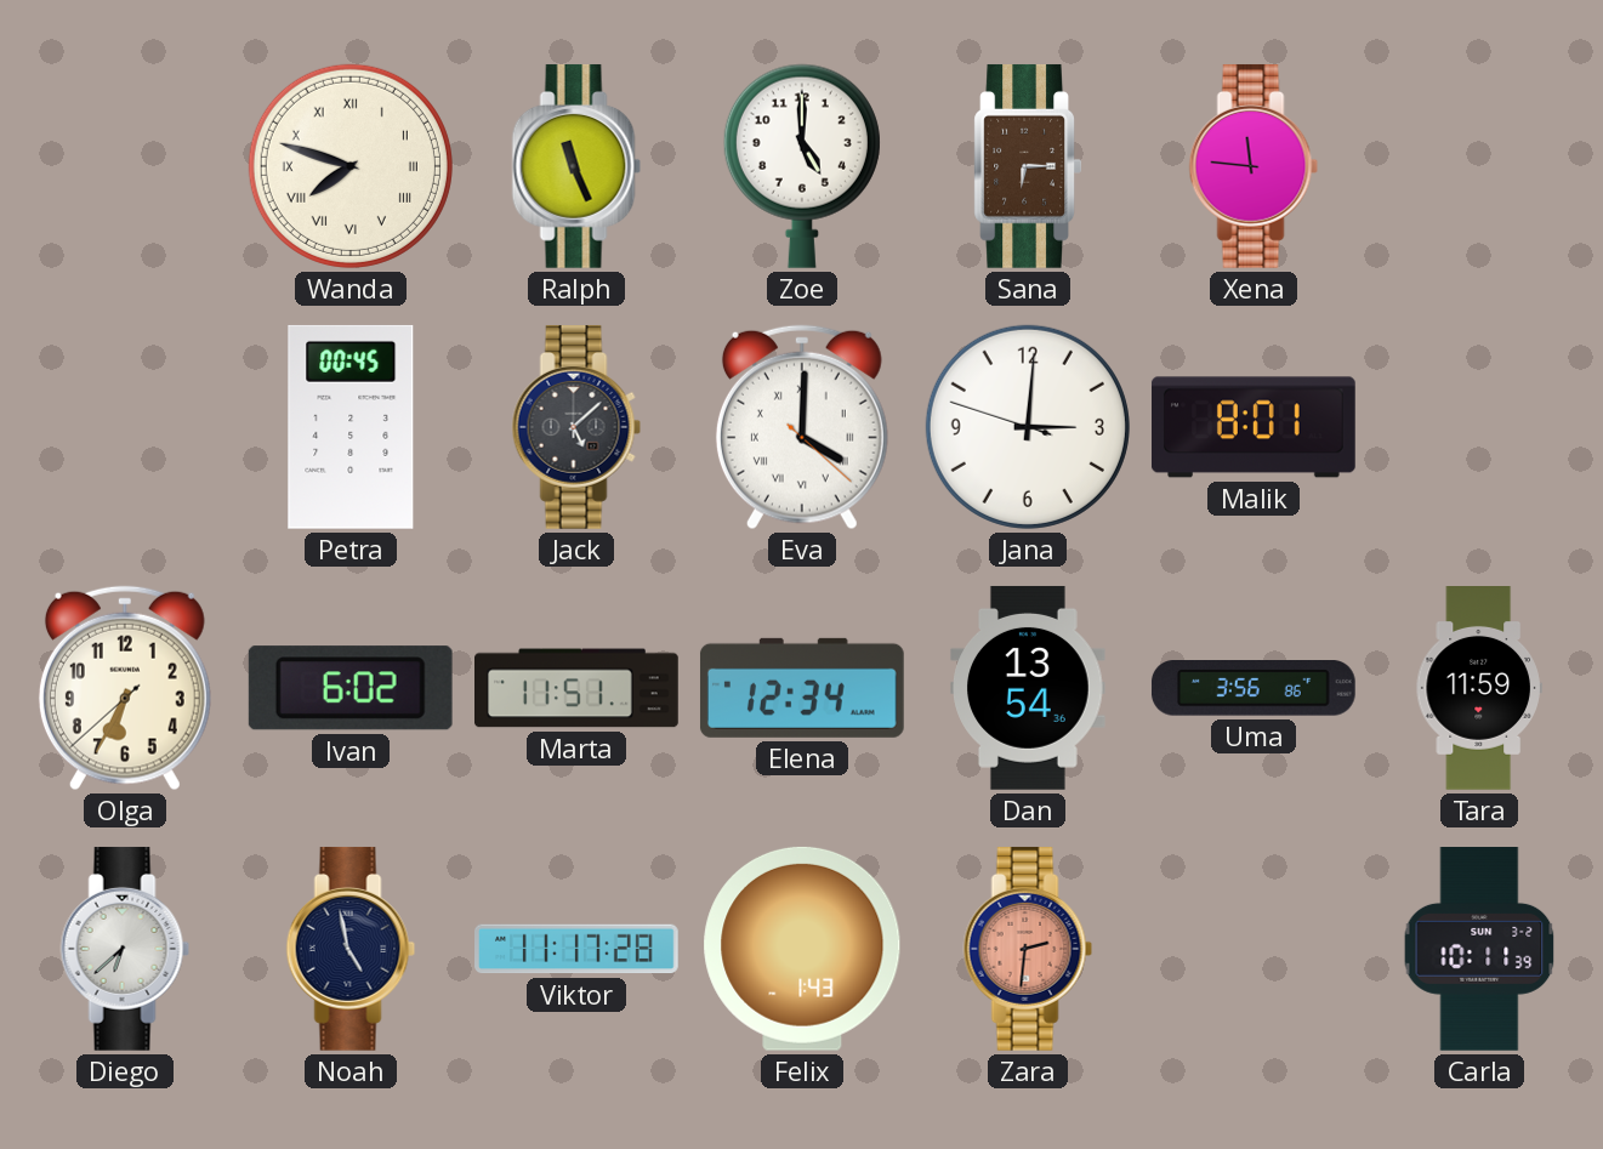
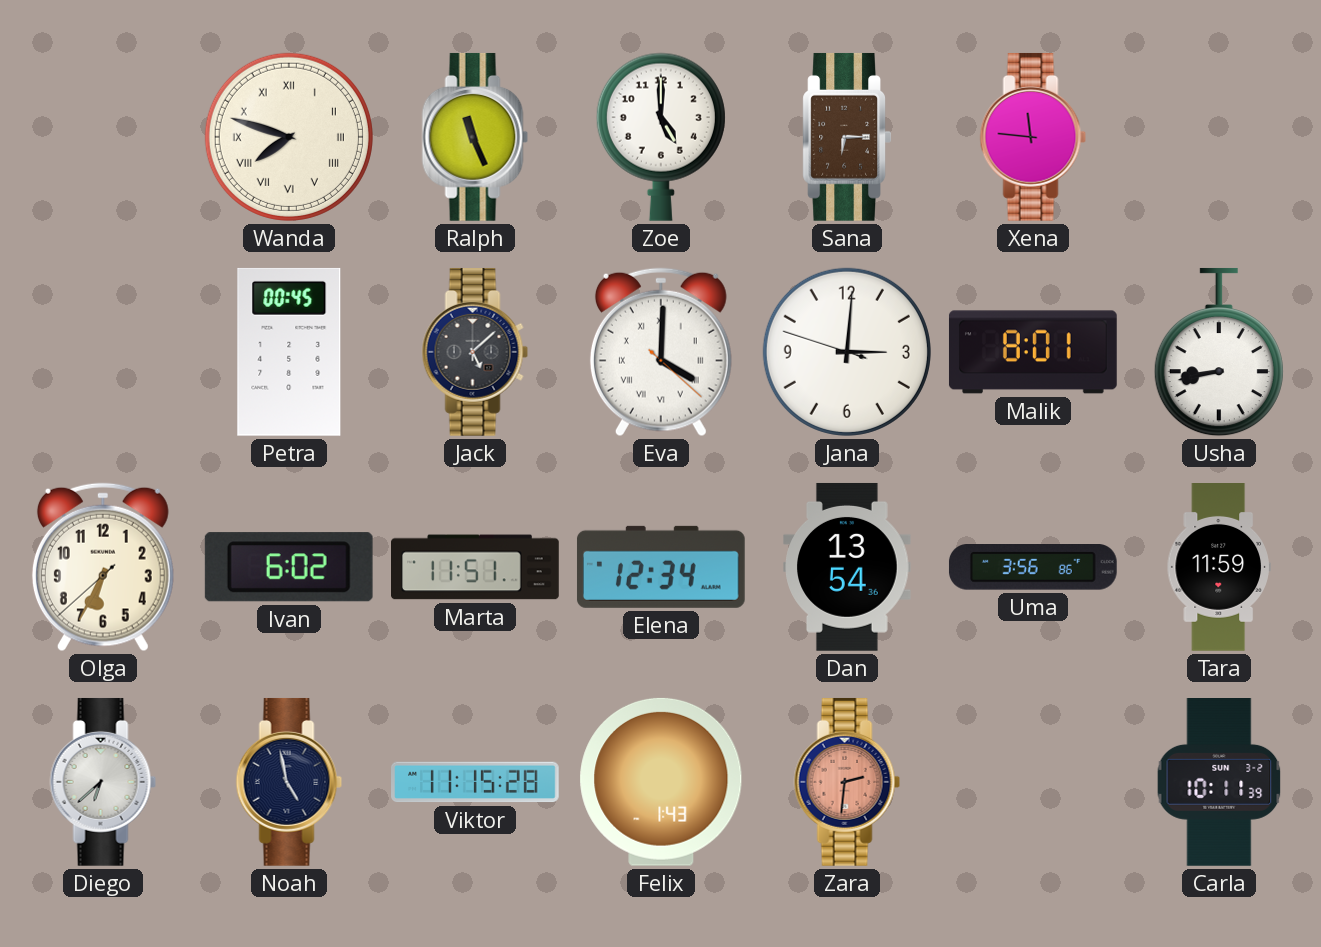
Usha: none -> 8:43 (1219, 352)
Viktor: 11:17 -> 11:15 (475, 782)
